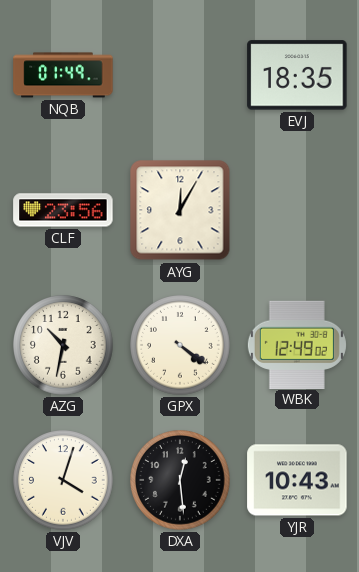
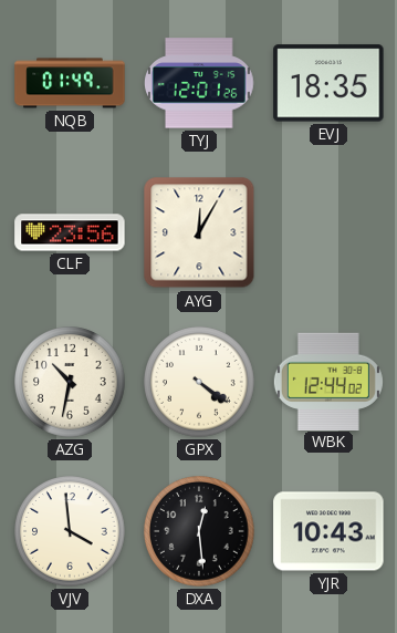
TYJ: none -> 12:01 (200, 83)
WBK: 12:49 -> 12:44 (328, 381)
VJV: 4:03 -> 3:59 (70, 531)
